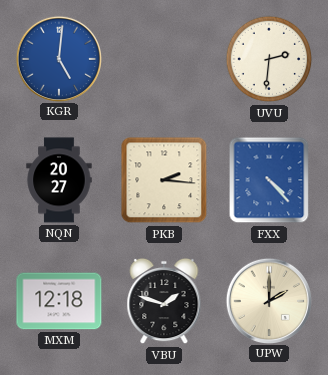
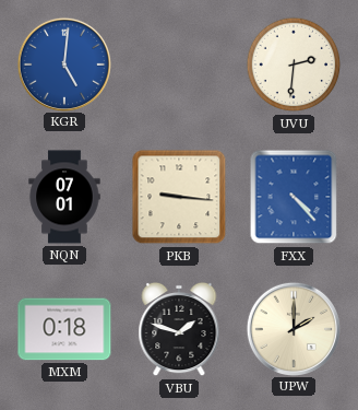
NQN: 20:27 -> 07:01 (64, 197)
PKB: 2:16 -> 9:16 (179, 197)
MXM: 12:18 -> 0:18 (64, 329)
